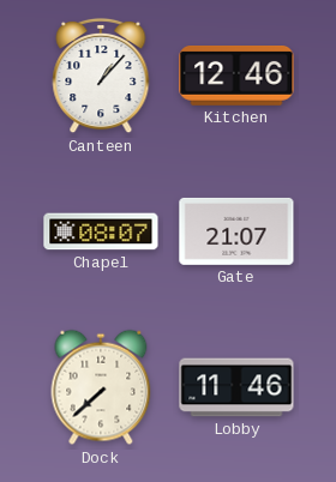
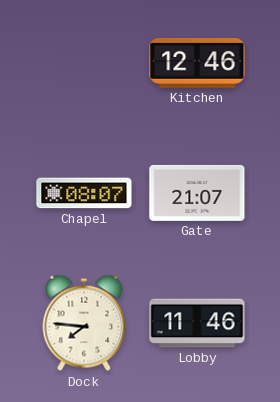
Canteen: 1:07 -> none (101, 76)
Dock: 7:38 -> 7:46 (84, 323)
